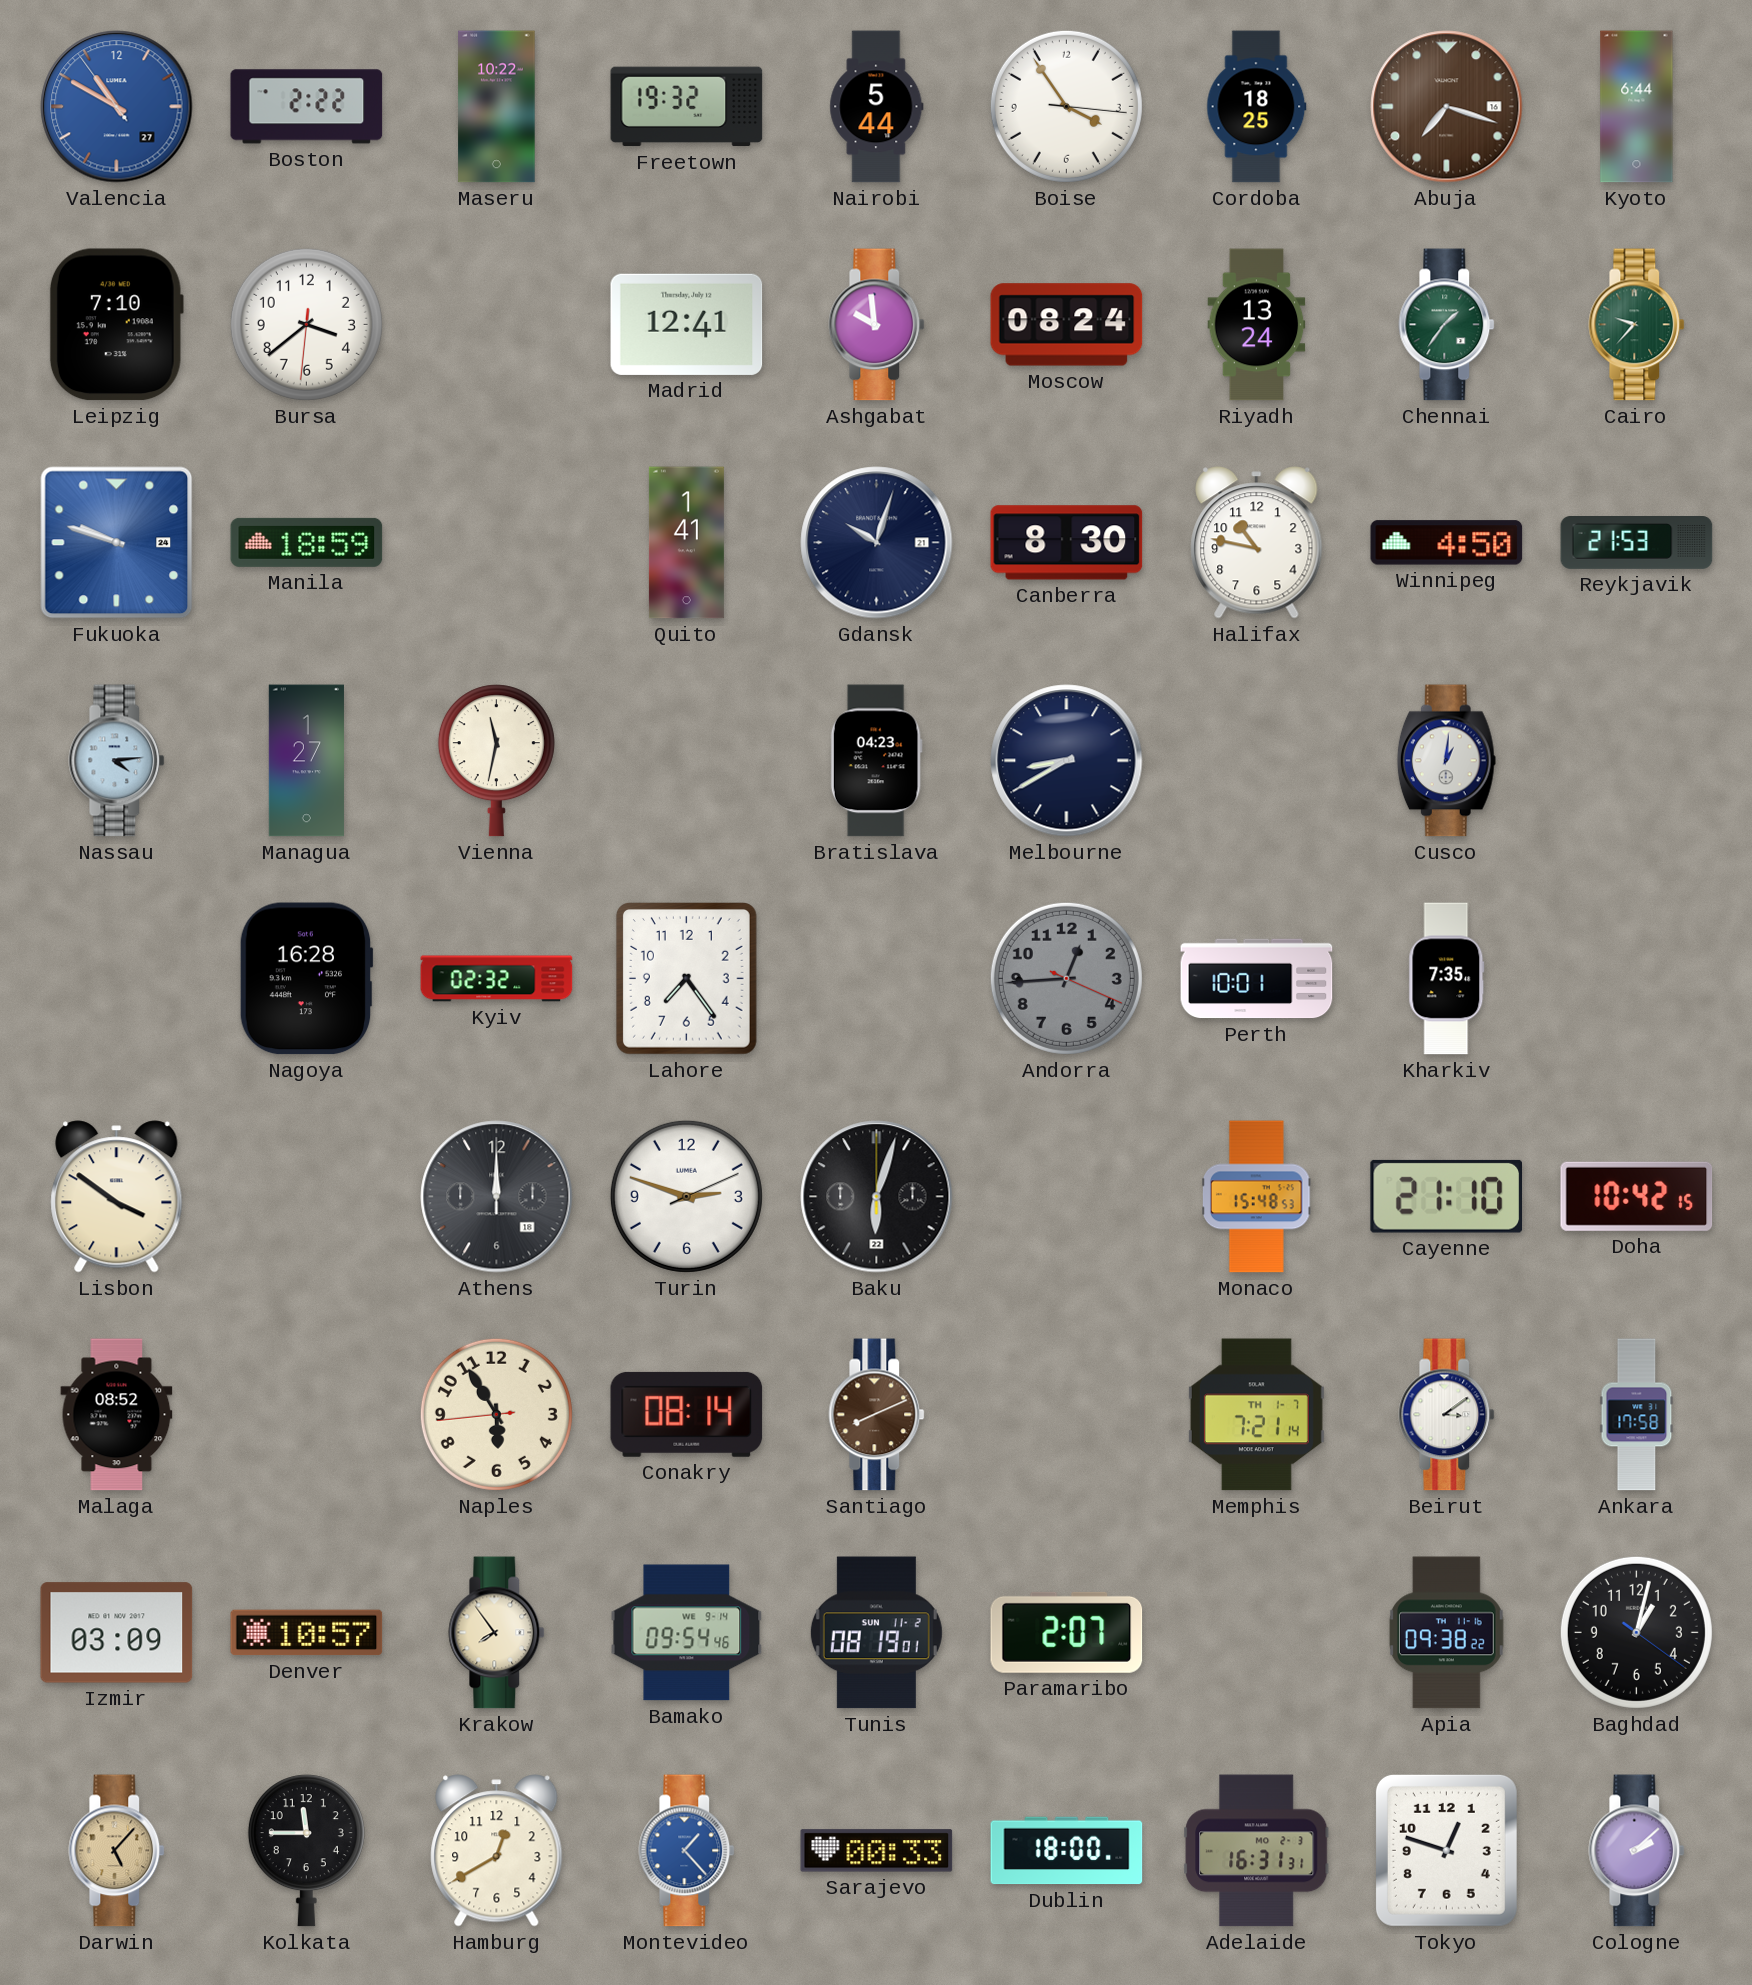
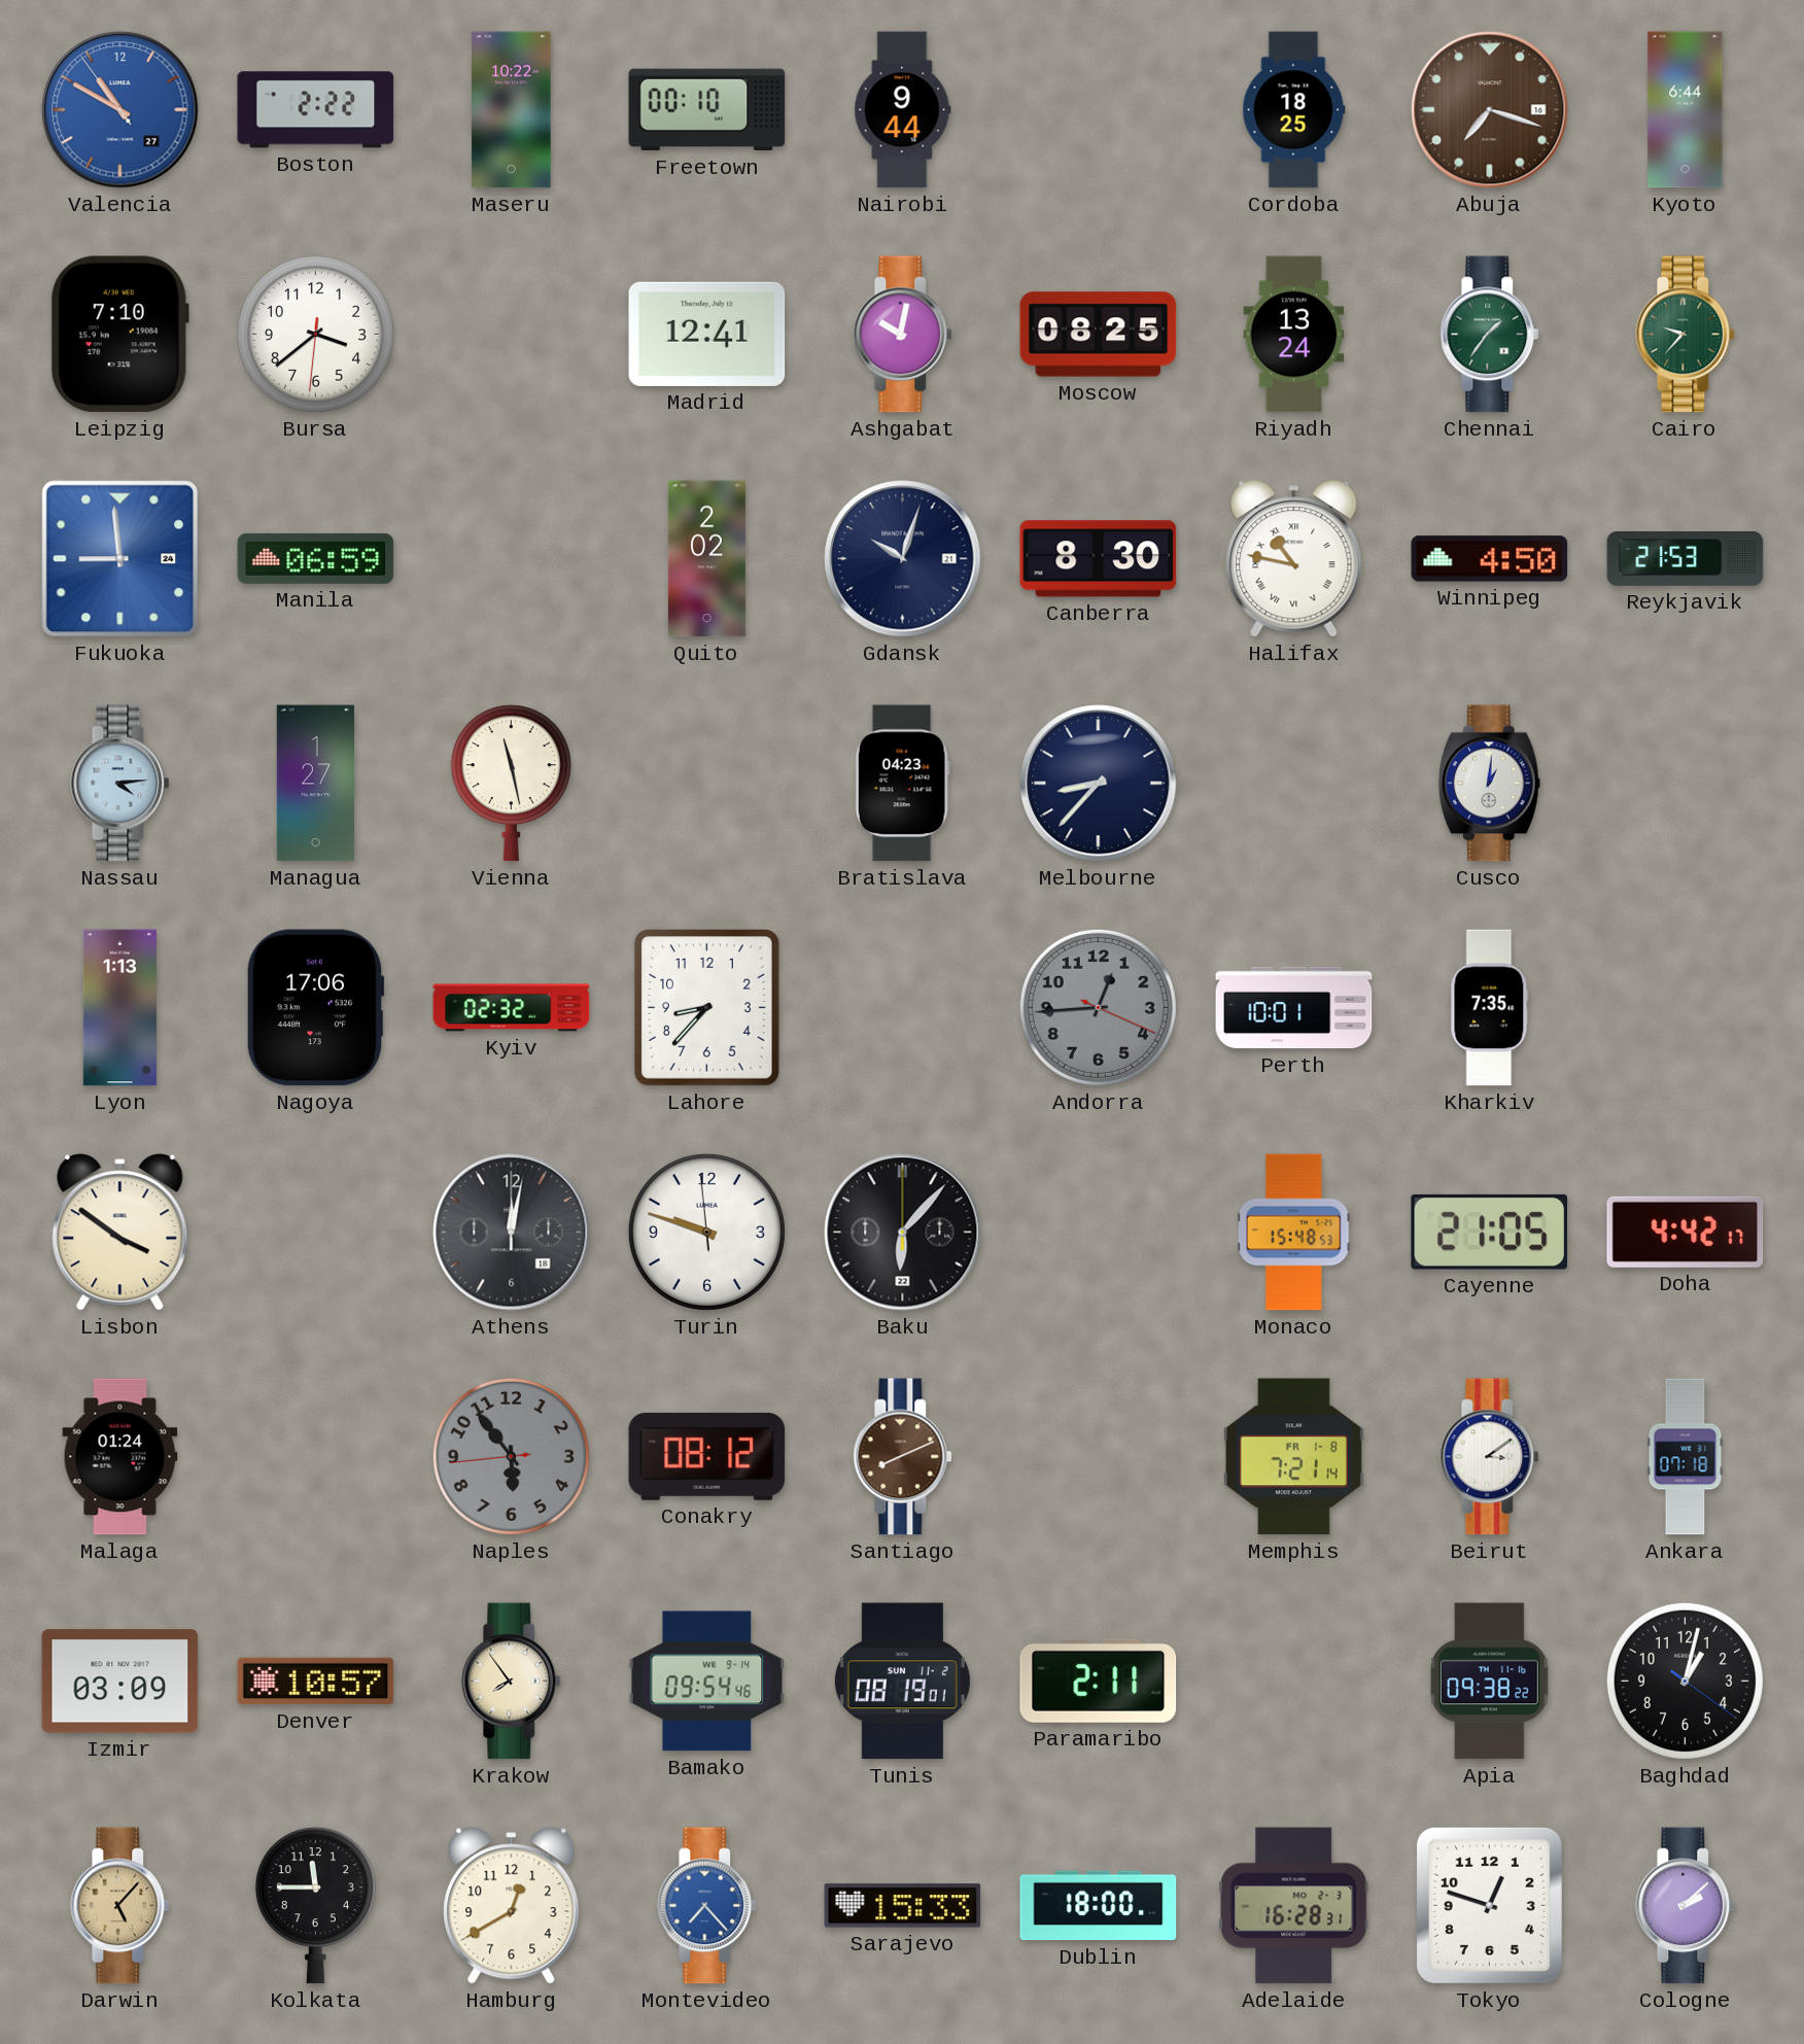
Freetown: 19:32 -> 00:10 (707, 110)
Nairobi: 5:44 -> 9:44 (903, 110)
Boise: 3:54 -> none (1066, 106)
Ashgabat: 9:59 -> 10:02 (903, 335)
Moscow: 08:24 -> 08:25 (1099, 335)
Fukuoka: 9:48 -> 8:59 (120, 559)
Manila: 18:59 -> 06:59 (316, 558)
Quito: 1:41 -> 2:02 (706, 559)
Halifax numerals: Arabic -> Roman (1294, 559)
Vienna: 11:32 -> 11:28 (511, 784)
Melbourne: 8:40 -> 8:37 (1099, 784)
Lyon: none -> 1:13 (119, 1008)
Nagoya: 16:28 -> 17:06 (315, 1008)
Lahore: 7:24 -> 8:37 (706, 1008)
Athens: 12:00 -> 12:02 (512, 1233)
Turin: 2:48 -> 9:47 (706, 1232)
Baku: 6:03 -> 6:07 (903, 1233)
Cayenne: 21:10 -> 21:05 (1489, 1232)
Doha: 10:42 -> 4:42 (1686, 1232)
Malaga: 08:52 -> 01:24 (120, 1457)
Naples: 5:54 -> 5:53 (511, 1456)
Naples dial: cream -> grey (511, 1456)
Conakry: 08:14 -> 08:12 (707, 1456)
Memphis date: TH 1-7 -> FR 1-8 (1293, 1457)
Ankara: 17:58 -> 07:18 (1686, 1457)
Paramaribo: 2:07 -> 2:11 (1099, 1681)
Montevideo: 1:23 -> 7:23 (707, 1906)
Sarajevo: 00:33 -> 15:33 (903, 1906)
Adelaide: 16:31 -> 16:28 (1294, 1906)
